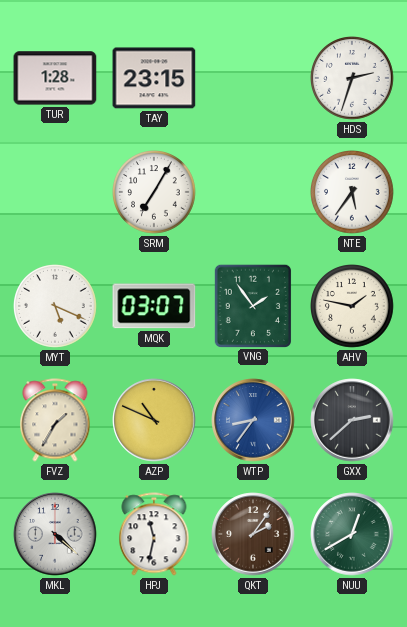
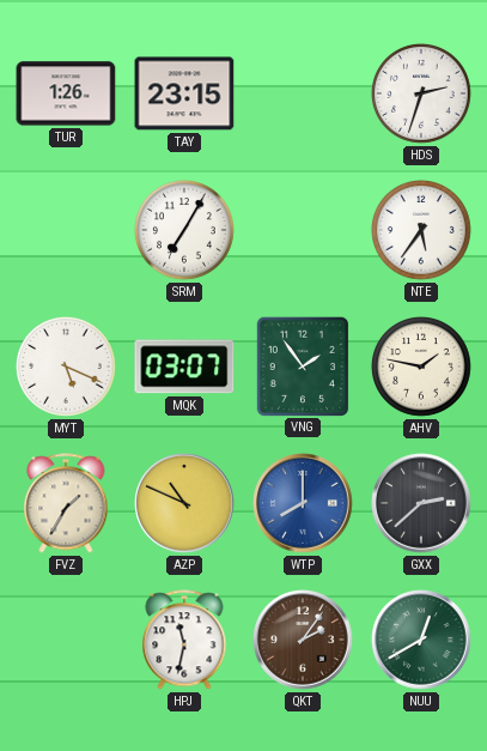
TUR: 1:28 -> 1:26 (66, 93)
WTP: 8:36 -> 8:00 (303, 503)
MKL: 4:22 -> none (55, 534)
